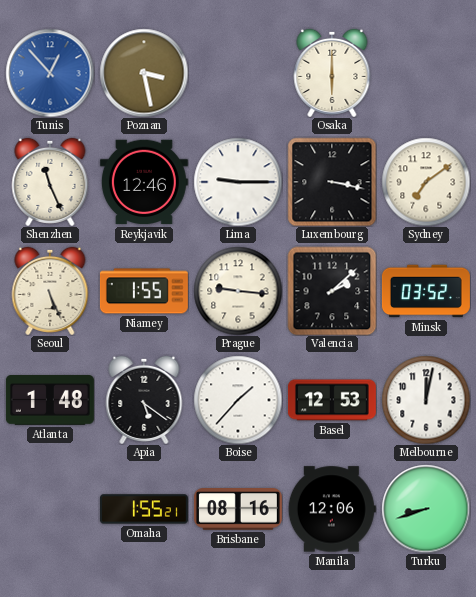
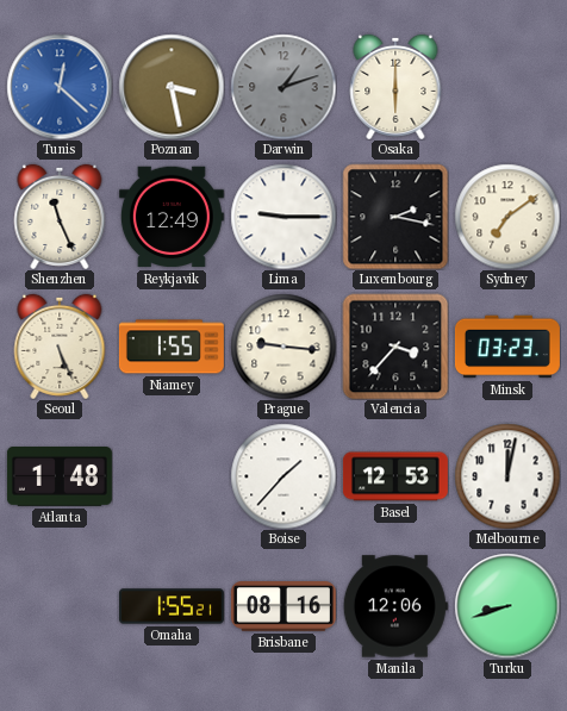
Tunis: 12:53 -> 12:22 (60, 87)
Darwin: none -> 1:12 (283, 87)
Reykjavik: 12:46 -> 12:49 (172, 217)
Luxembourg: 3:17 -> 2:17 (395, 217)
Valencia: 2:08 -> 3:37 (395, 347)
Minsk: 03:52 -> 03:23 (507, 347)
Apia: 5:21 -> none (144, 400)
